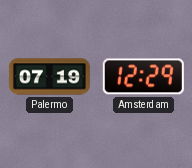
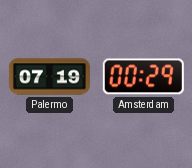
Amsterdam: 12:29 -> 00:29 (143, 77)
